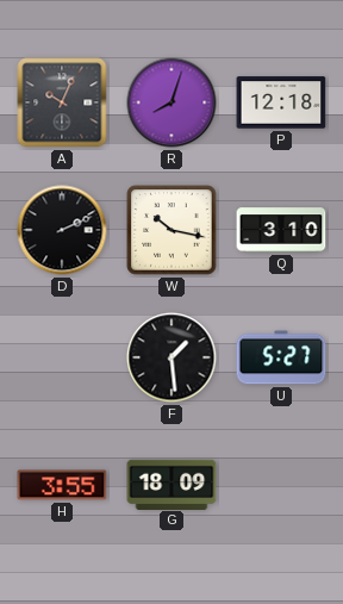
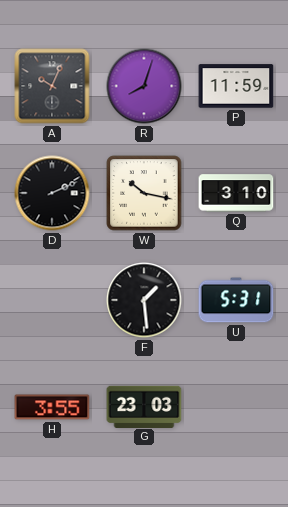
P: 12:18 -> 11:59 (236, 86)
U: 5:27 -> 5:31 (236, 300)
G: 18:09 -> 23:03 (144, 406)
